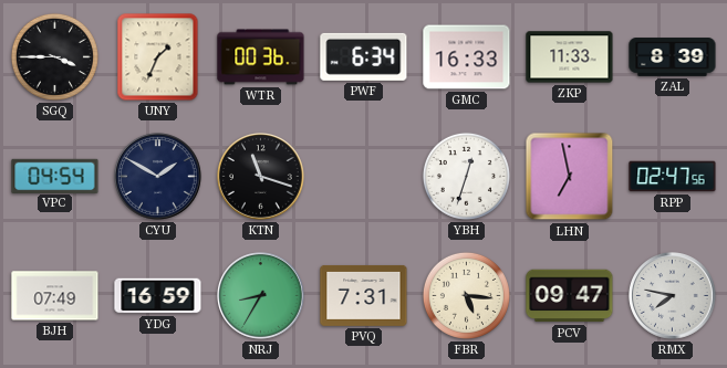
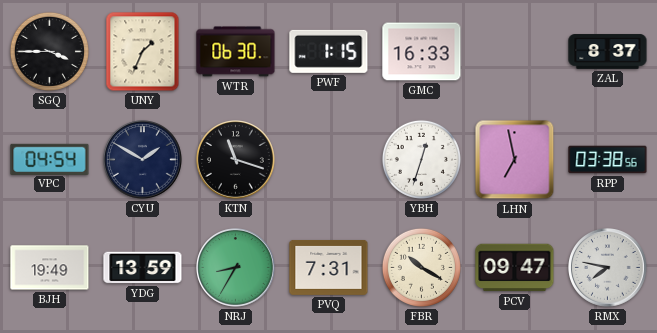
WTR: 00:36 -> 06:30 (236, 52)
PWF: 6:34 -> 1:15 (329, 51)
ZKP: 11:33 -> none (570, 57)
ZAL: 8:39 -> 8:37 (608, 52)
RPP: 02:47 -> 03:38 (608, 160)
BJH: 07:49 -> 19:49 (50, 268)
YDG: 16:59 -> 13:59 (143, 268)
FBR: 5:16 -> 10:20 (421, 267)
